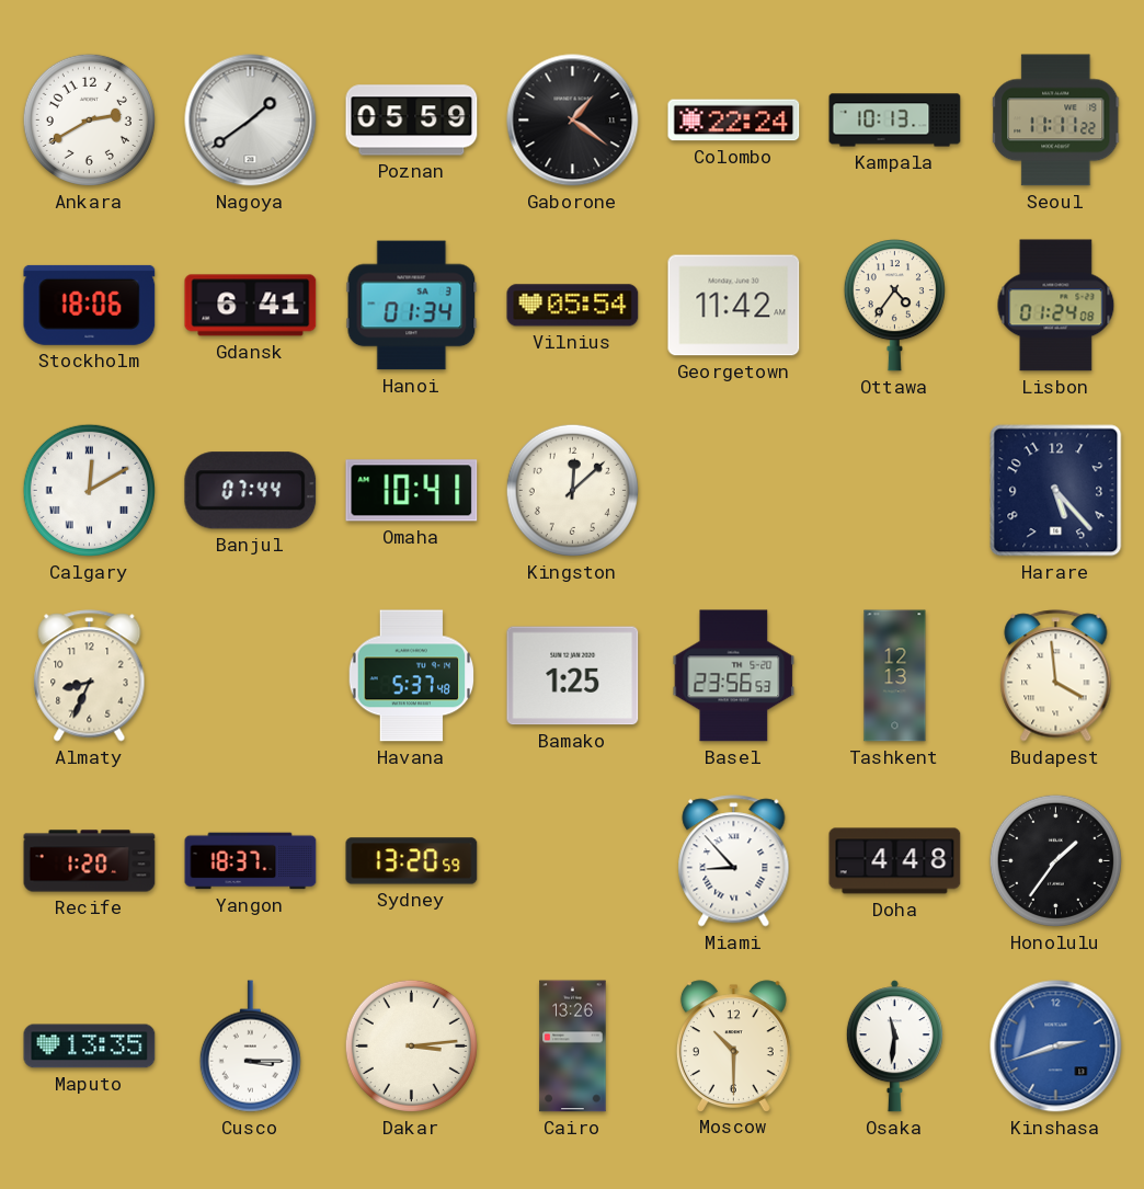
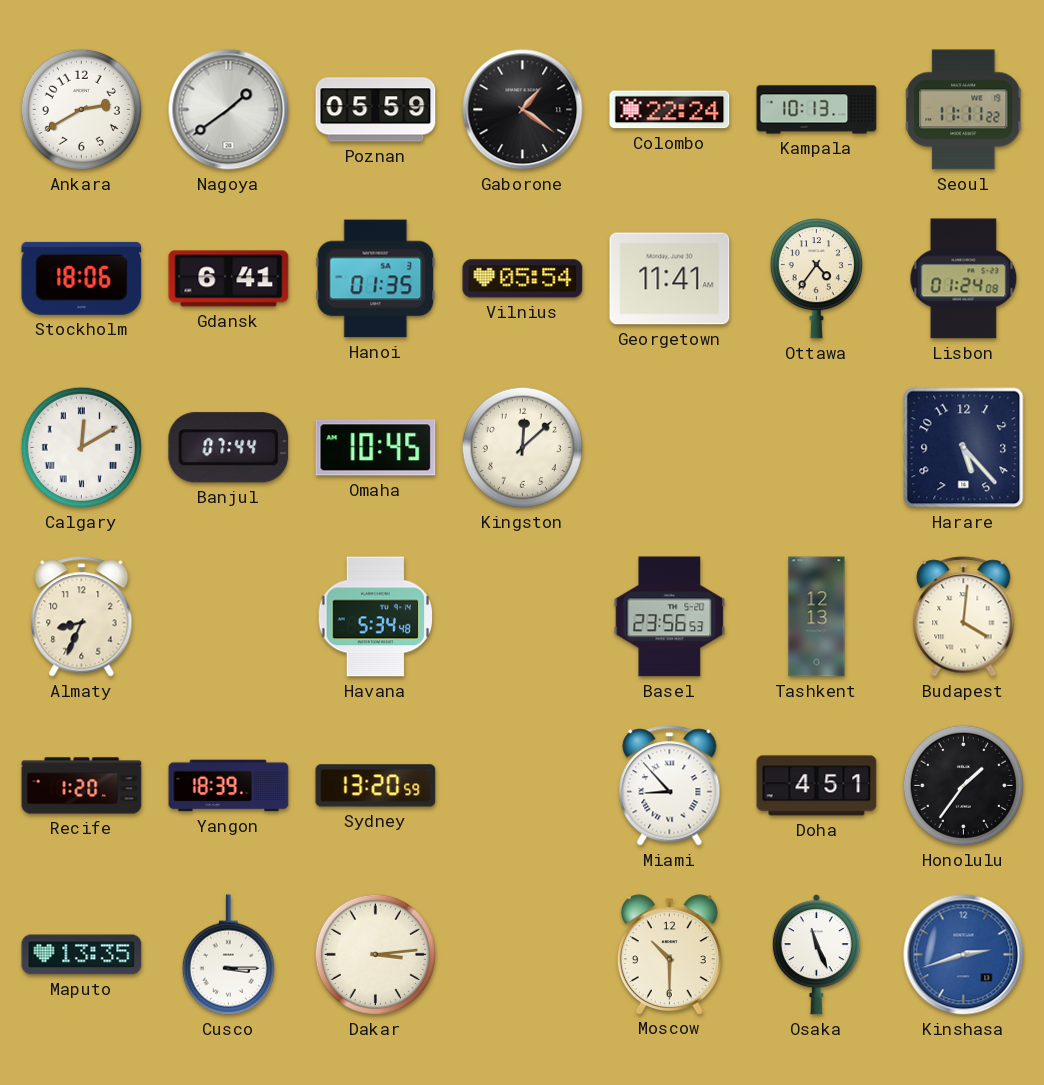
Hanoi: 01:34 -> 01:35 (376, 279)
Georgetown: 11:42 -> 11:41 (670, 279)
Omaha: 10:41 -> 10:45 (376, 448)
Havana: 5:37 -> 5:34 (376, 617)
Bamako: 1:25 -> none (573, 676)
Budapest: 3:59 -> 4:01 (964, 617)
Yangon: 18:37 -> 18:39 (229, 786)
Doha: 4:48 -> 4:51 (817, 786)
Cairo: 13:26 -> none (573, 1047)
Osaka: 11:31 -> 11:26 (816, 955)
